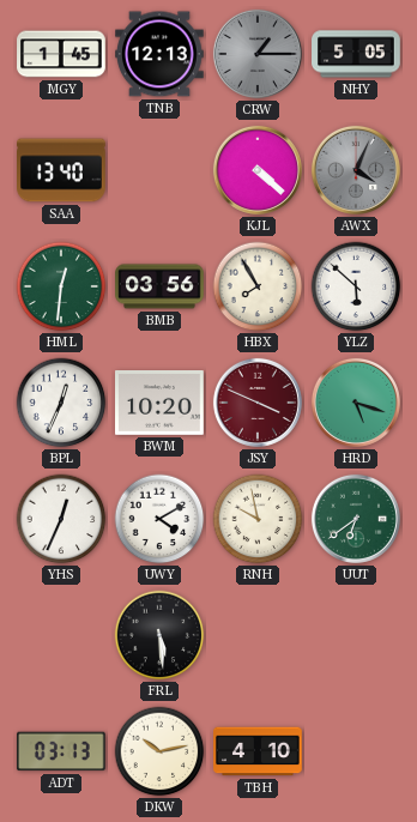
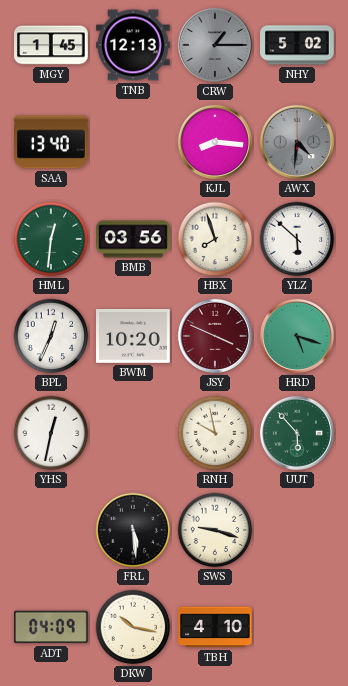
NHY: 5:05 -> 5:02 (297, 45)
KJL: 4:22 -> 8:16 (215, 142)
AWX: 4:04 -> 4:31 (297, 142)
HBX: 7:55 -> 7:57 (215, 239)
YHS: 12:34 -> 12:32 (51, 433)
UWY: 4:10 -> none (159, 519)
UUT: 6:39 -> 5:53 (297, 433)
SWS: none -> 9:18 (215, 530)
ADT: 03:13 -> 04:09 (51, 627)
DKW: 10:13 -> 10:17 (133, 627)
